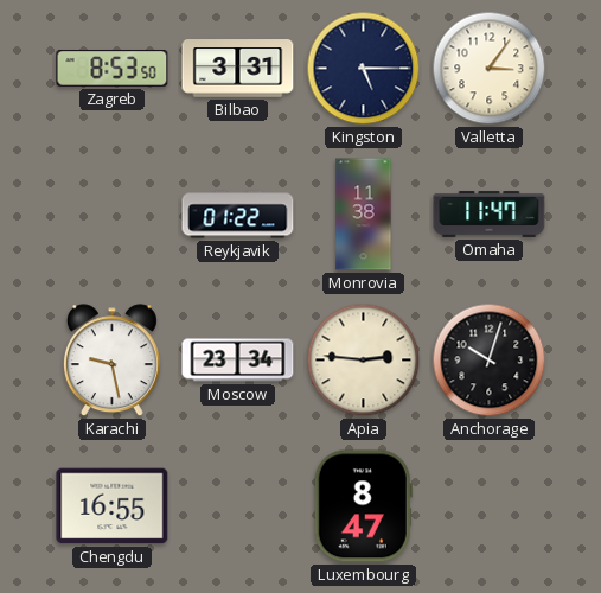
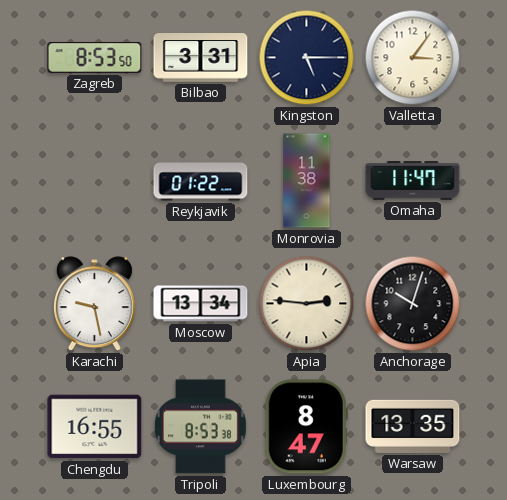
Moscow: 23:34 -> 13:34 (201, 304)
Tripoli: none -> 8:53 (201, 427)
Warsaw: none -> 13:35 (413, 426)
